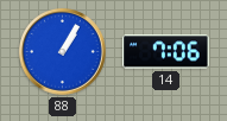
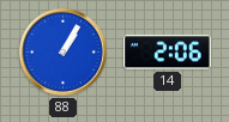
14: 7:06 -> 2:06 (168, 53)
